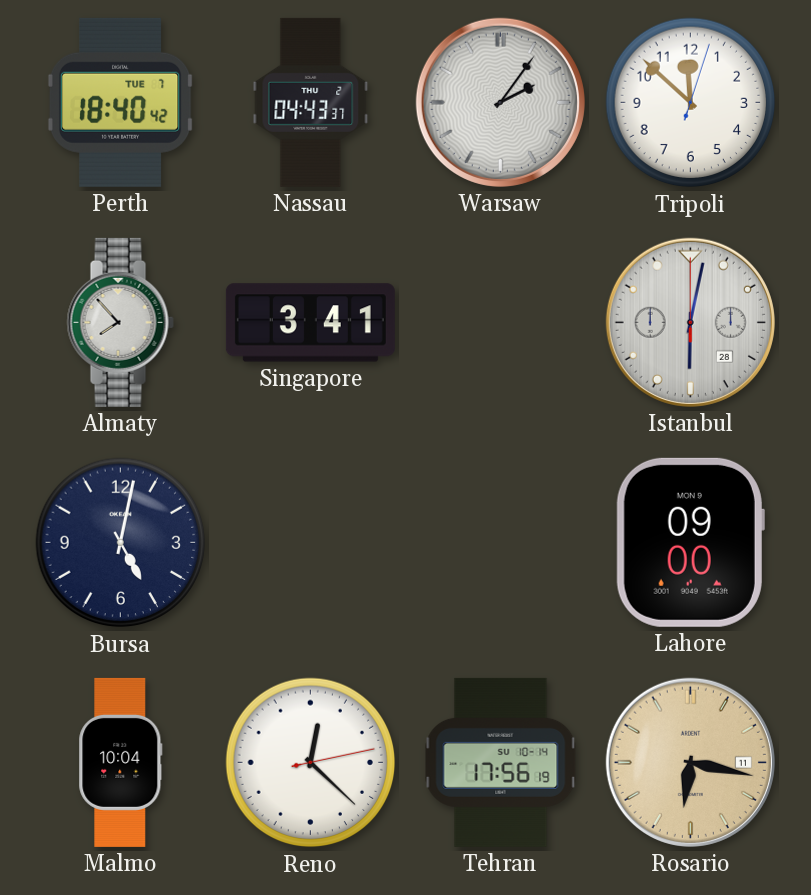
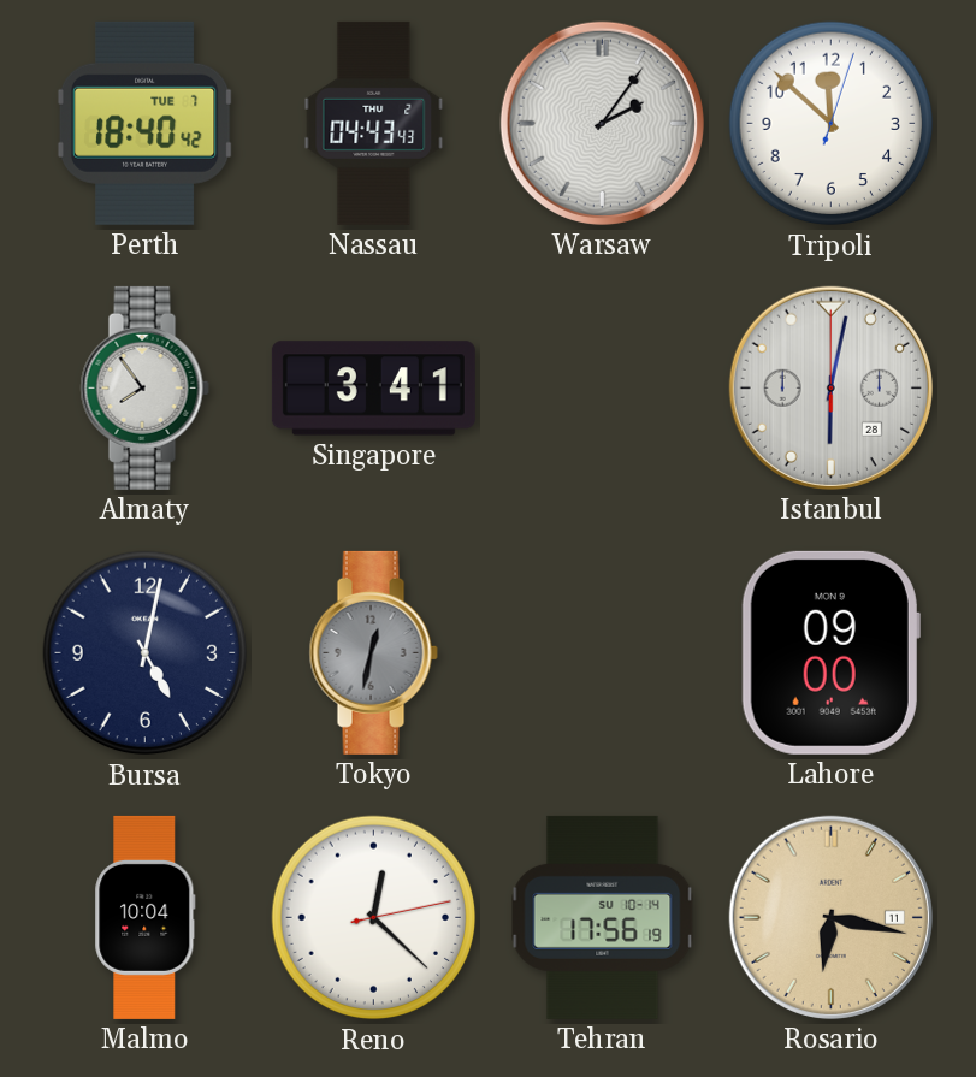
Nassau: 04:43:37 -> 04:43:43 (374, 123)
Almaty: 7:53 -> 7:54 (144, 387)
Tokyo: none -> 12:32 (373, 652)
